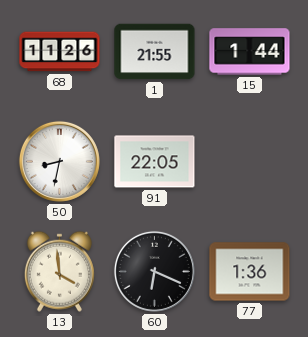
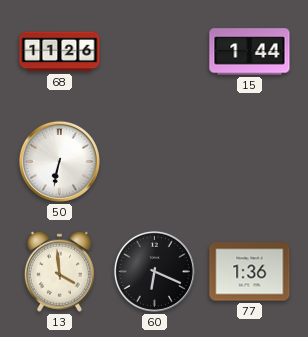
1: 21:55 -> none (155, 52)
50: 8:32 -> 6:32 (59, 161)
91: 22:05 -> none (155, 162)
